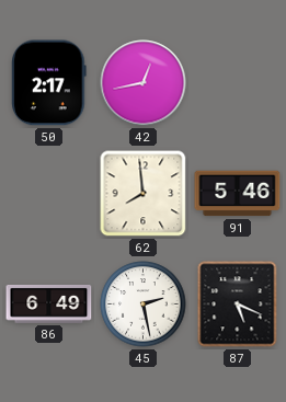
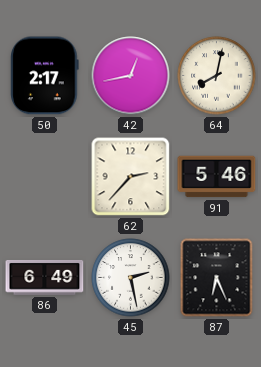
64: none -> 8:02 (217, 76)
62: 7:59 -> 2:37 (131, 177)
87: 5:19 -> 6:26 (217, 278)
